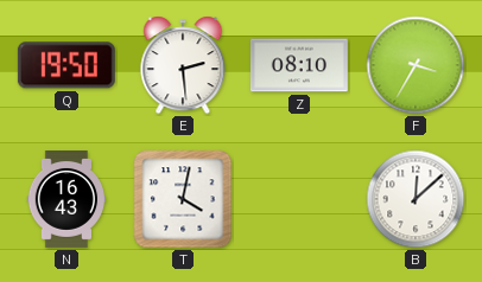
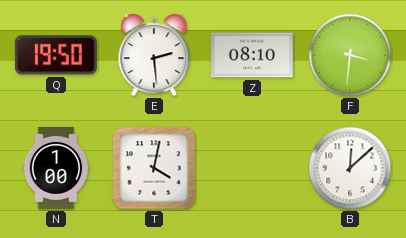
F: 3:35 -> 3:31 (350, 55)
N: 16:43 -> 1:00 (56, 169)
